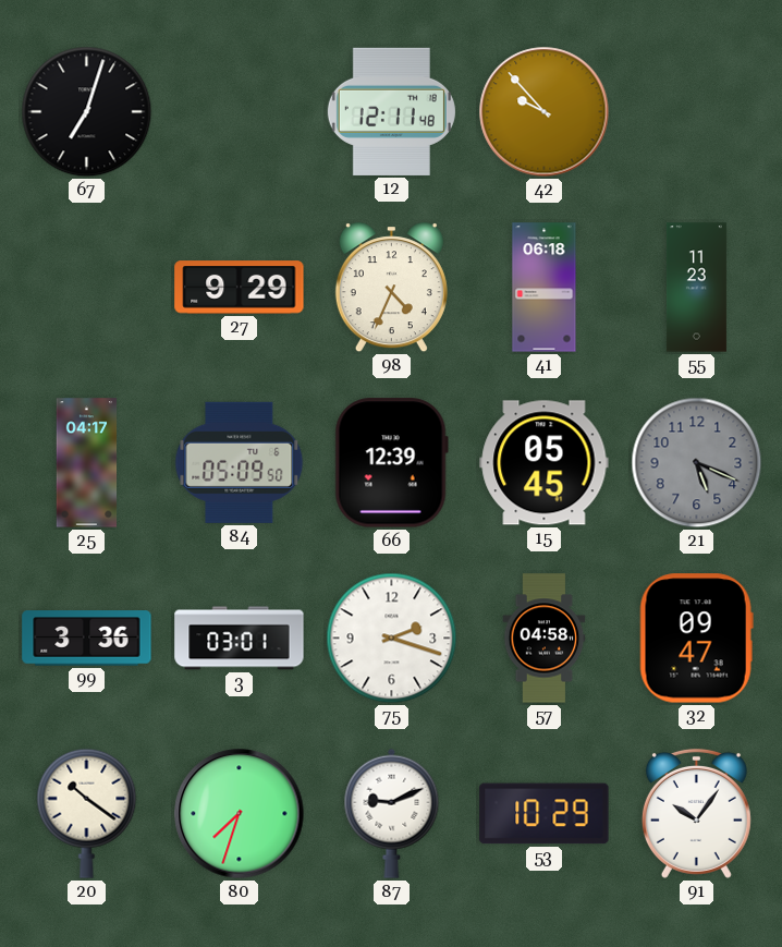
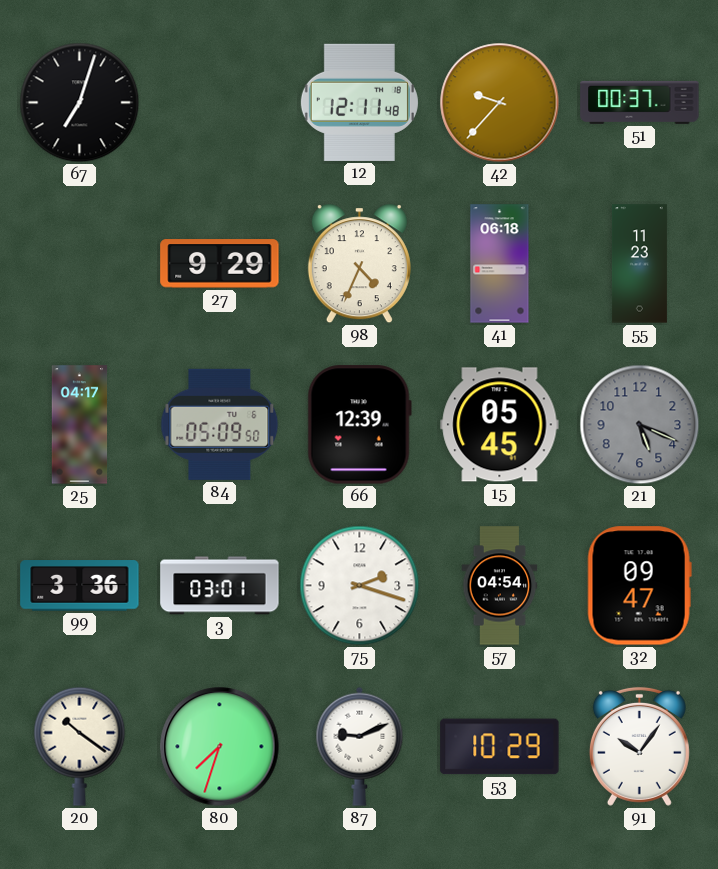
42: 9:53 -> 9:37 (500, 103)
51: none -> 00:37 (640, 102)
57: 04:58 -> 04:54 (500, 586)
